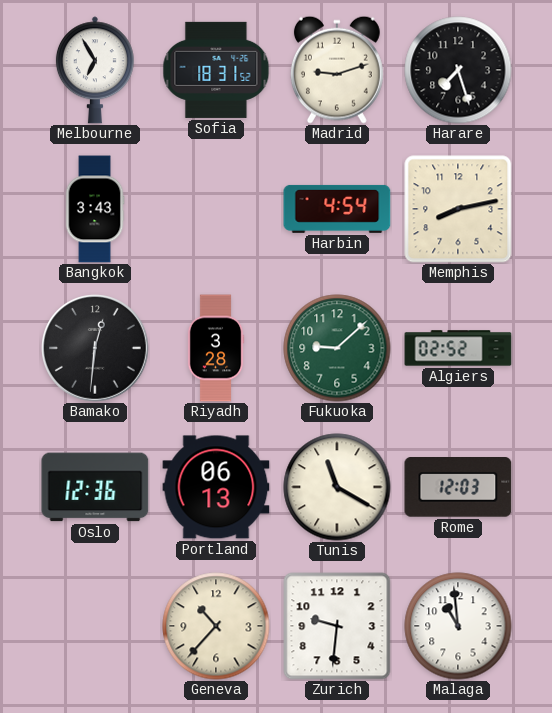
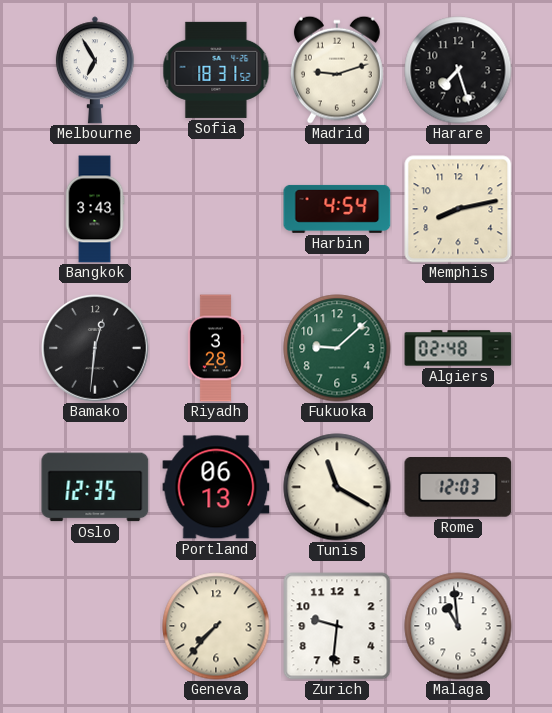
Algiers: 02:52 -> 02:48 (458, 348)
Oslo: 12:36 -> 12:35 (95, 487)
Geneva: 10:37 -> 7:37 (216, 626)
